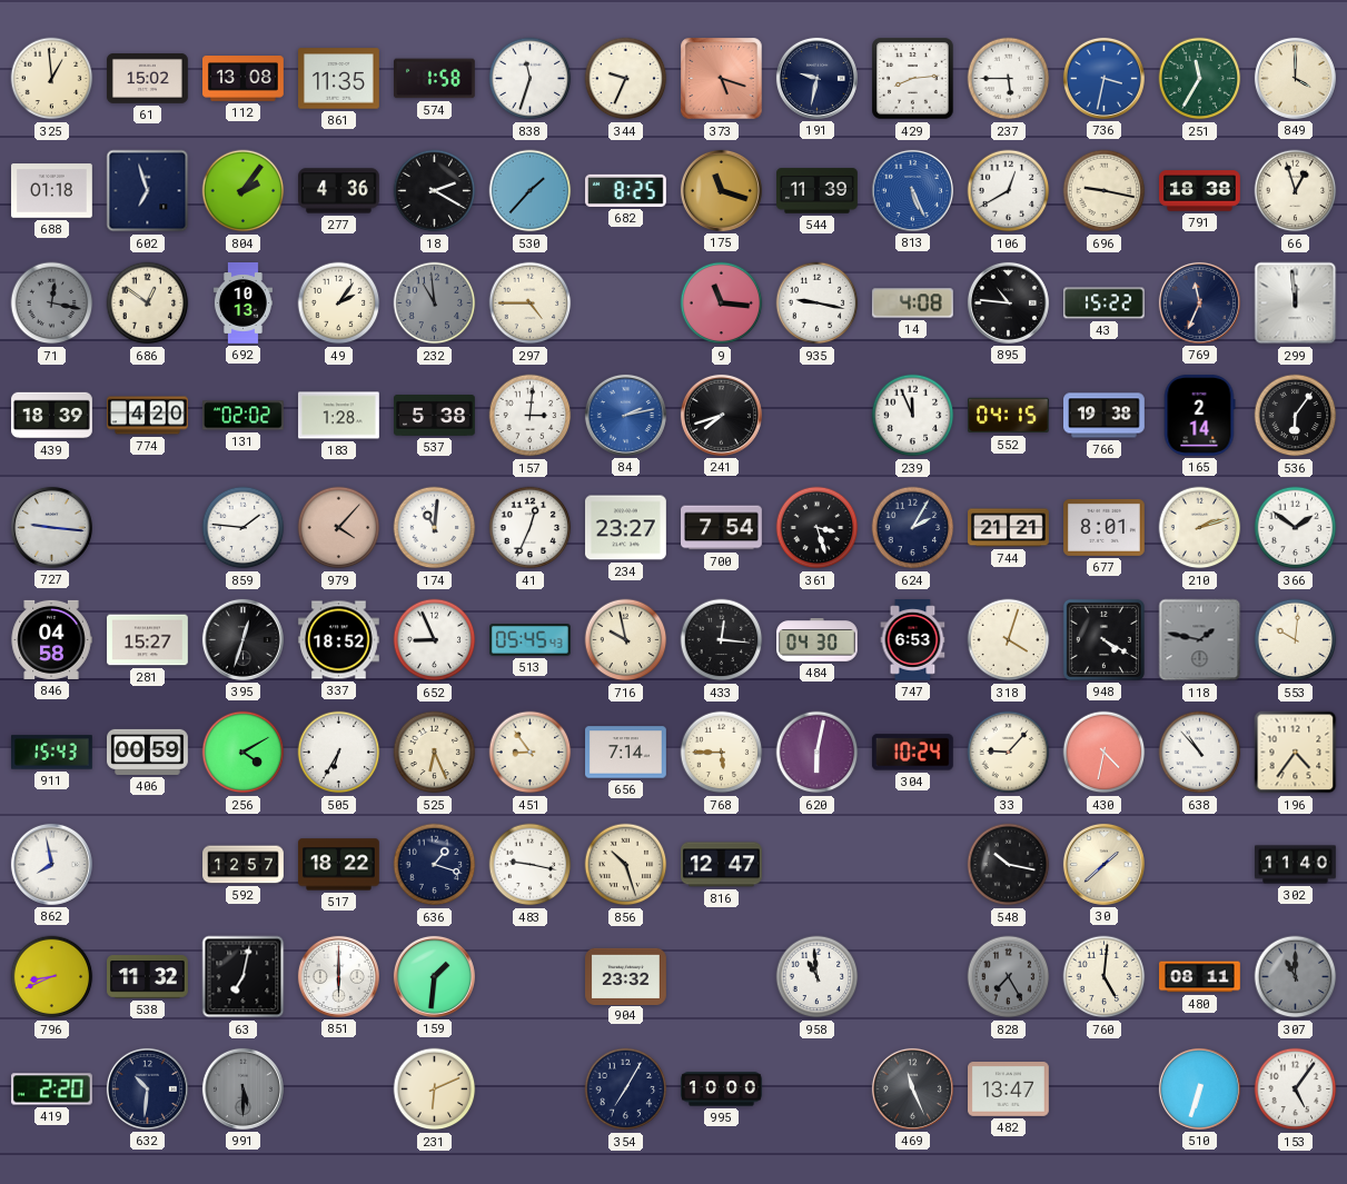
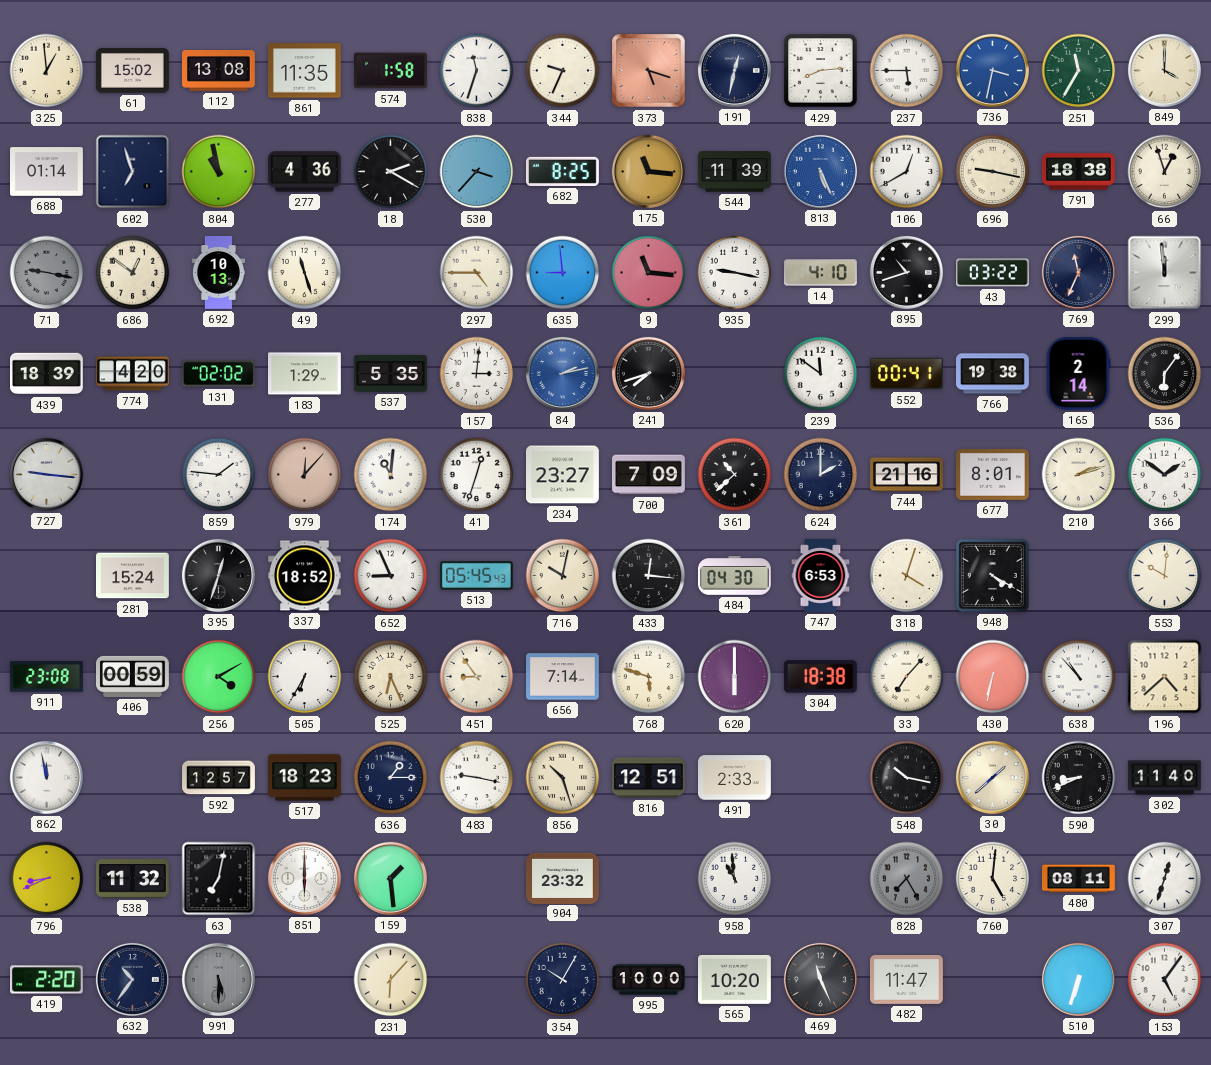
191: 9:32 -> 12:32 (734, 70)
688: 01:18 -> 01:14 (47, 172)
804: 2:06 -> 10:58 (219, 172)
530: 1:37 -> 3:37 (477, 172)
175: 11:18 -> 11:16 (648, 171)
71: 12:17 -> 9:17 (47, 273)
49: 2:06 -> 11:27 (305, 273)
232: 10:59 -> none (435, 304)
635: none -> 8:59 (563, 273)
14: 4:08 -> 4:10 (820, 273)
895: 10:46 -> 10:42 (906, 272)
43: 15:22 -> 03:22 (993, 273)
183: 1:28 -> 1:29 (305, 374)
537: 5:38 -> 5:35 (391, 374)
239: 11:56 -> 11:51 (821, 374)
552: 04:15 -> 00:41 (906, 374)
979: 4:07 -> 12:07 (305, 475)
41: 12:34 -> 12:33 (477, 475)
700: 7:54 -> 7:09 (649, 475)
361: 3:27 -> 10:38 (735, 475)
624: 2:05 -> 2:00 (821, 475)
744: 21:21 -> 21:16 (907, 475)
846: 04:58 -> none (51, 639)
281: 15:27 -> 15:24 (133, 576)
716: 9:58 -> 10:02 (563, 576)
118: 1:47 -> none (1200, 640)
911: 15:43 -> 23:08 (47, 677)
768: 5:45 -> 5:48 (649, 677)
620: 6:02 -> 6:00 (735, 677)
304: 10:24 -> 18:38 (820, 677)
33: 9:07 -> 7:07 (907, 677)
430: 4:32 -> 6:32 (993, 677)
196: 4:36 -> 4:38 (1165, 677)
862: 7:58 -> 11:58 (46, 777)
517: 18:22 -> 18:23 (305, 778)
636: 1:18 -> 1:15 (391, 778)
816: 12:47 -> 12:51 (649, 778)
491: none -> 2:33 (735, 778)
590: none -> 8:41 (1079, 778)
159: 1:31 -> 1:29 (390, 878)
307: 11:00 -> 12:33 (1165, 879)
307 dial: grey -> white (1165, 879)
632: 10:31 -> 10:36 (132, 979)
231: 6:11 -> 6:07 (391, 980)
354: 7:05 -> 10:05 (563, 980)
565: none -> 10:20 (735, 979)
482: 13:47 -> 11:47 (907, 980)
